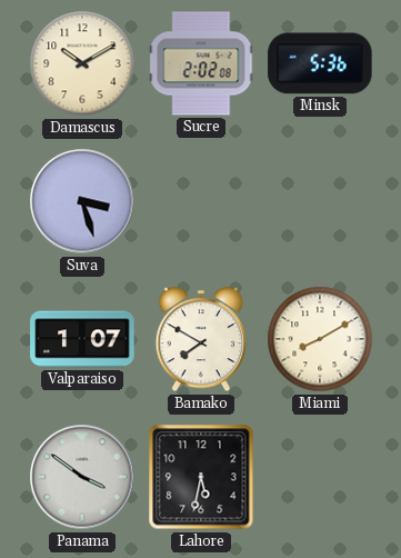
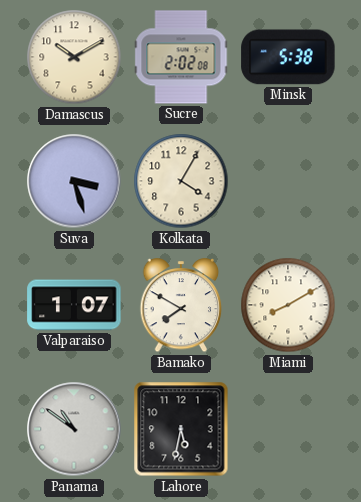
Minsk: 5:36 -> 5:38 (288, 57)
Kolkata: none -> 4:05 (181, 181)
Panama: 3:51 -> 10:51 (74, 429)
